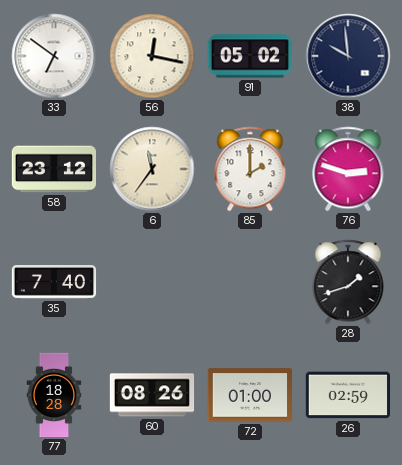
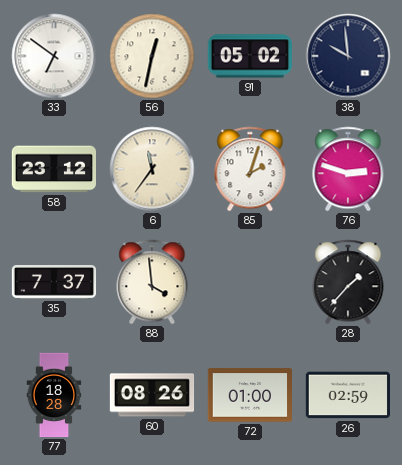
56: 12:17 -> 12:32 (152, 56)
85: 2:00 -> 2:03 (250, 169)
35: 7:40 -> 7:37 (54, 283)
88: none -> 3:59 (152, 282)
28: 1:42 -> 1:37 (348, 282)
